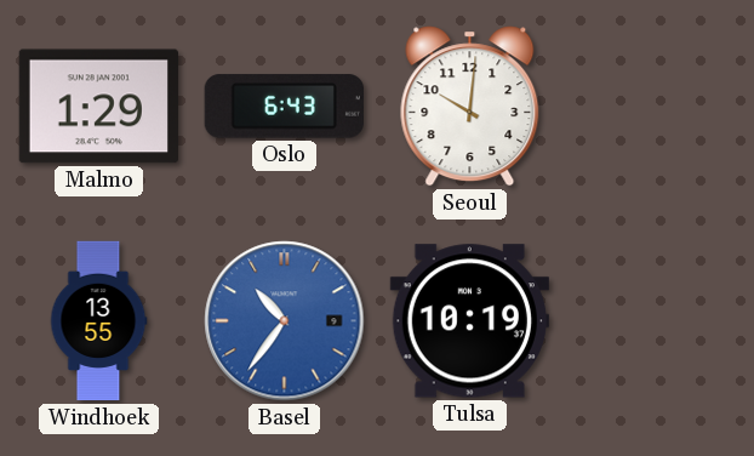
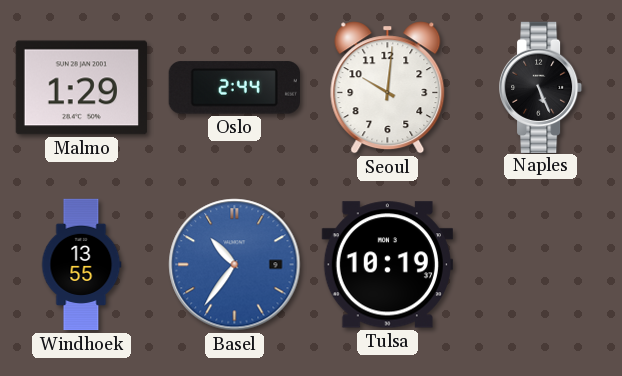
Oslo: 6:43 -> 2:44 (234, 88)
Naples: none -> 5:26 (542, 87)
